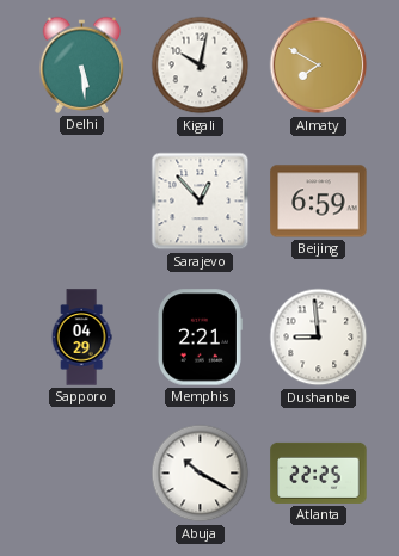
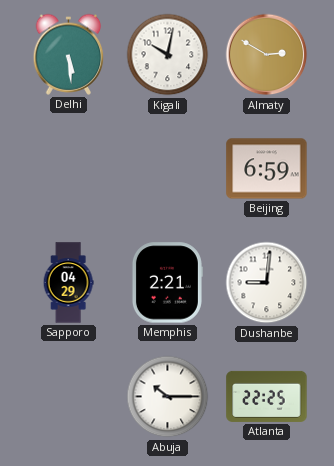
Almaty: 7:50 -> 2:50 (267, 55)
Sarajevo: 12:53 -> none (201, 202)
Dushanbe: 8:59 -> 9:01 (267, 283)
Abuja: 10:20 -> 10:15 (168, 397)
